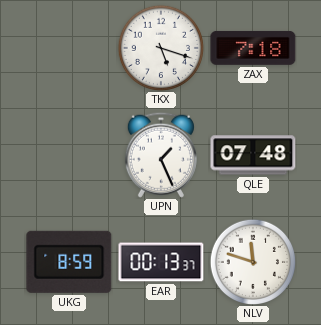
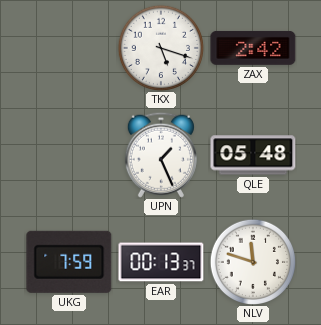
ZAX: 7:18 -> 2:42 (253, 48)
QLE: 07:48 -> 05:48 (253, 155)
UKG: 8:59 -> 7:59 (69, 262)
